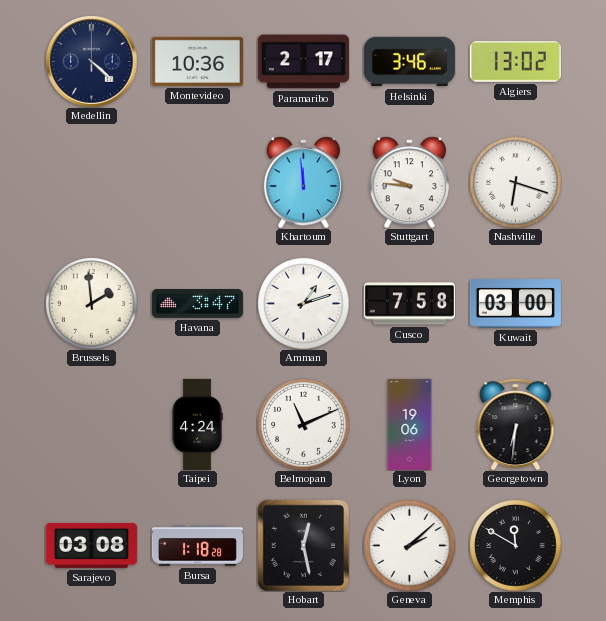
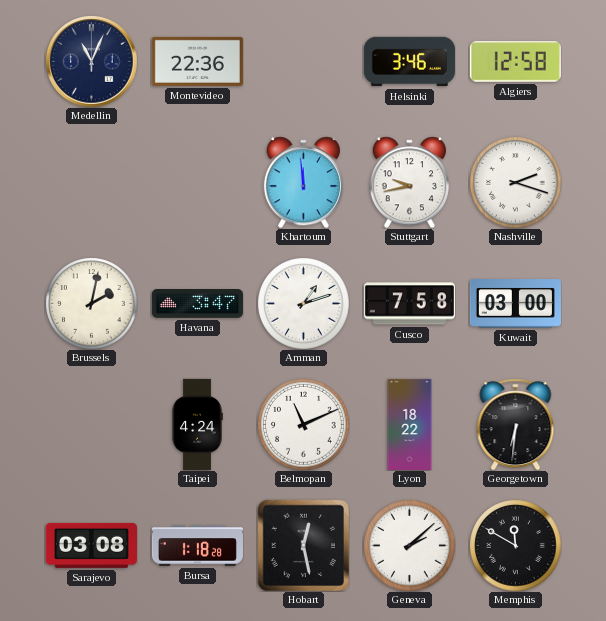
Medellin: 4:22 -> 11:04 (92, 62)
Montevideo: 10:36 -> 22:36 (197, 61)
Paramaribo: 2:17 -> none (303, 62)
Algiers: 13:02 -> 12:58 (515, 62)
Stuttgart: 9:46 -> 9:43 (409, 182)
Nashville: 6:18 -> 2:18 (515, 182)
Brussels: 1:59 -> 2:02 (91, 303)
Lyon: 19:06 -> 18:22 (410, 424)
